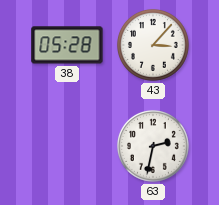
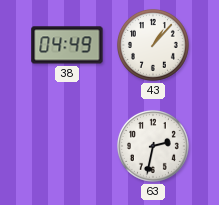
38: 05:28 -> 04:49 (67, 45)
43: 3:07 -> 1:07 (153, 45)
